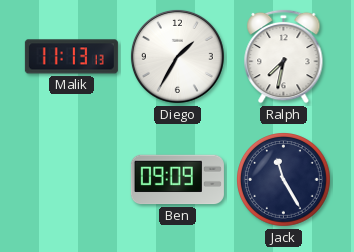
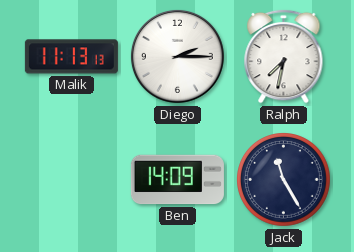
Diego: 1:35 -> 2:15 (177, 56)
Ben: 09:09 -> 14:09 (177, 180)
